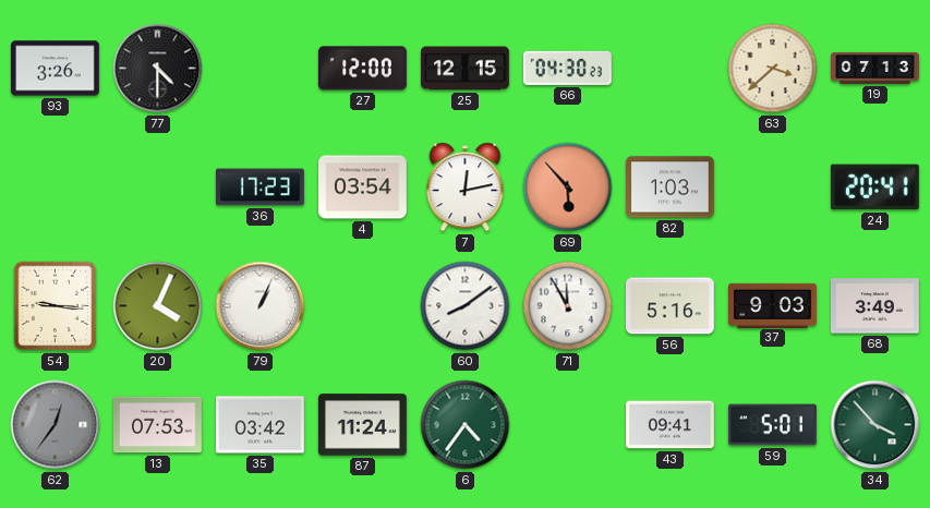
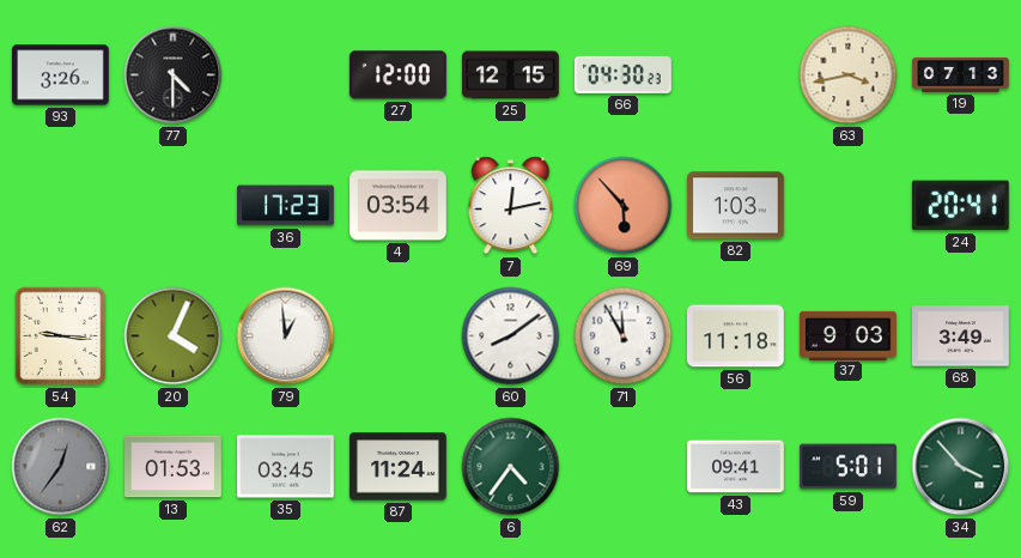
63: 3:38 -> 3:43 (849, 75)
79: 1:04 -> 12:59 (286, 336)
56: 5:16 -> 11:18 (735, 336)
13: 07:53 -> 01:53 (174, 467)
35: 03:42 -> 03:45 (286, 467)
